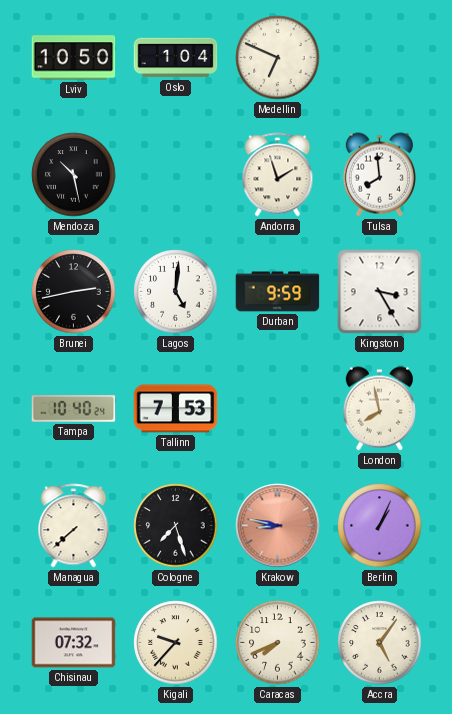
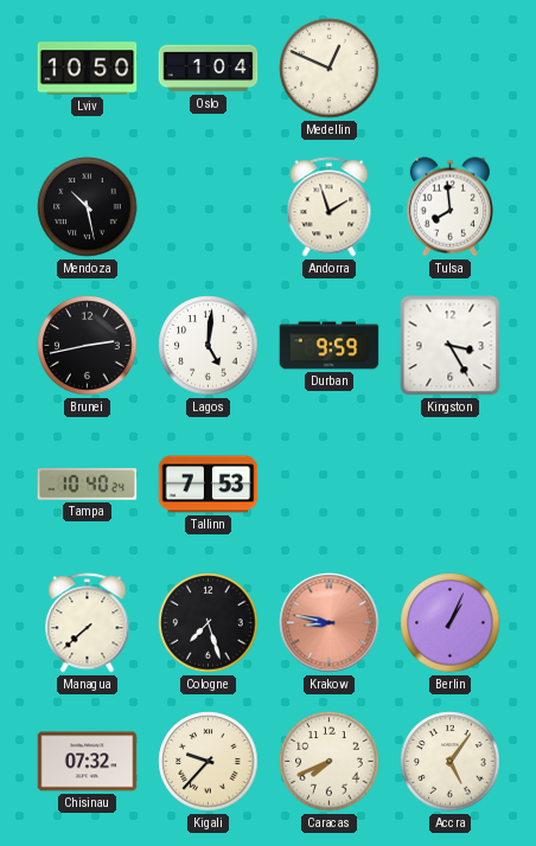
Medellin: 6:49 -> 12:49 (330, 69)
London: 7:58 -> none (379, 409)
